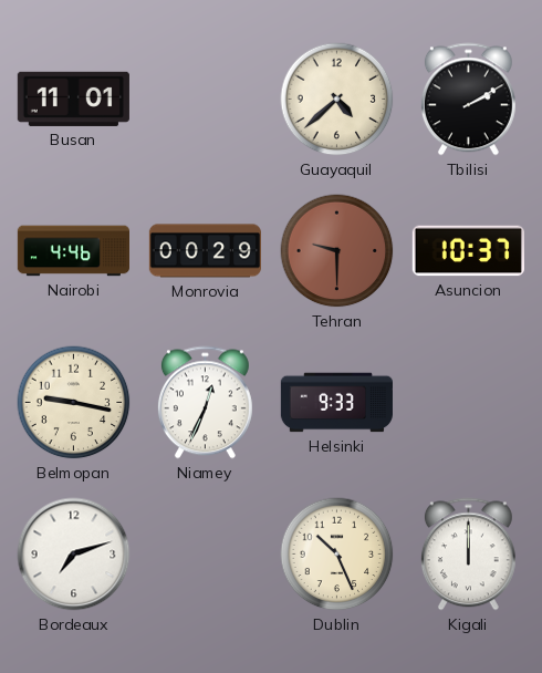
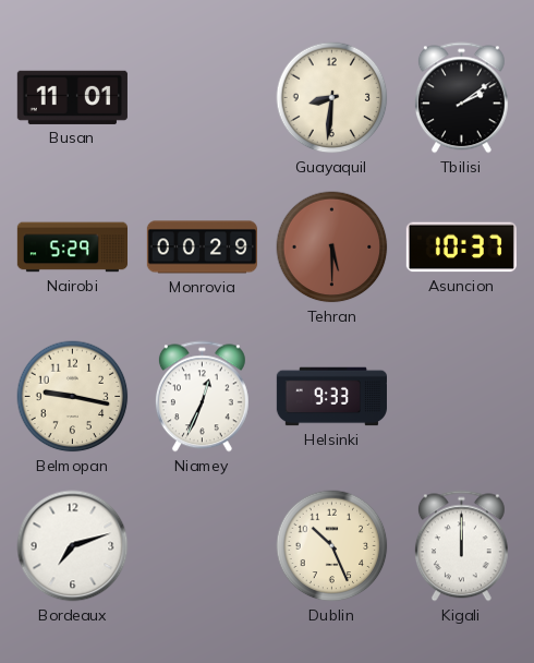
Guayaquil: 4:38 -> 8:31 (332, 98)
Tbilisi: 2:10 -> 2:09 (461, 98)
Nairobi: 4:46 -> 5:29 (72, 248)
Tehran: 9:30 -> 5:30 (332, 248)
